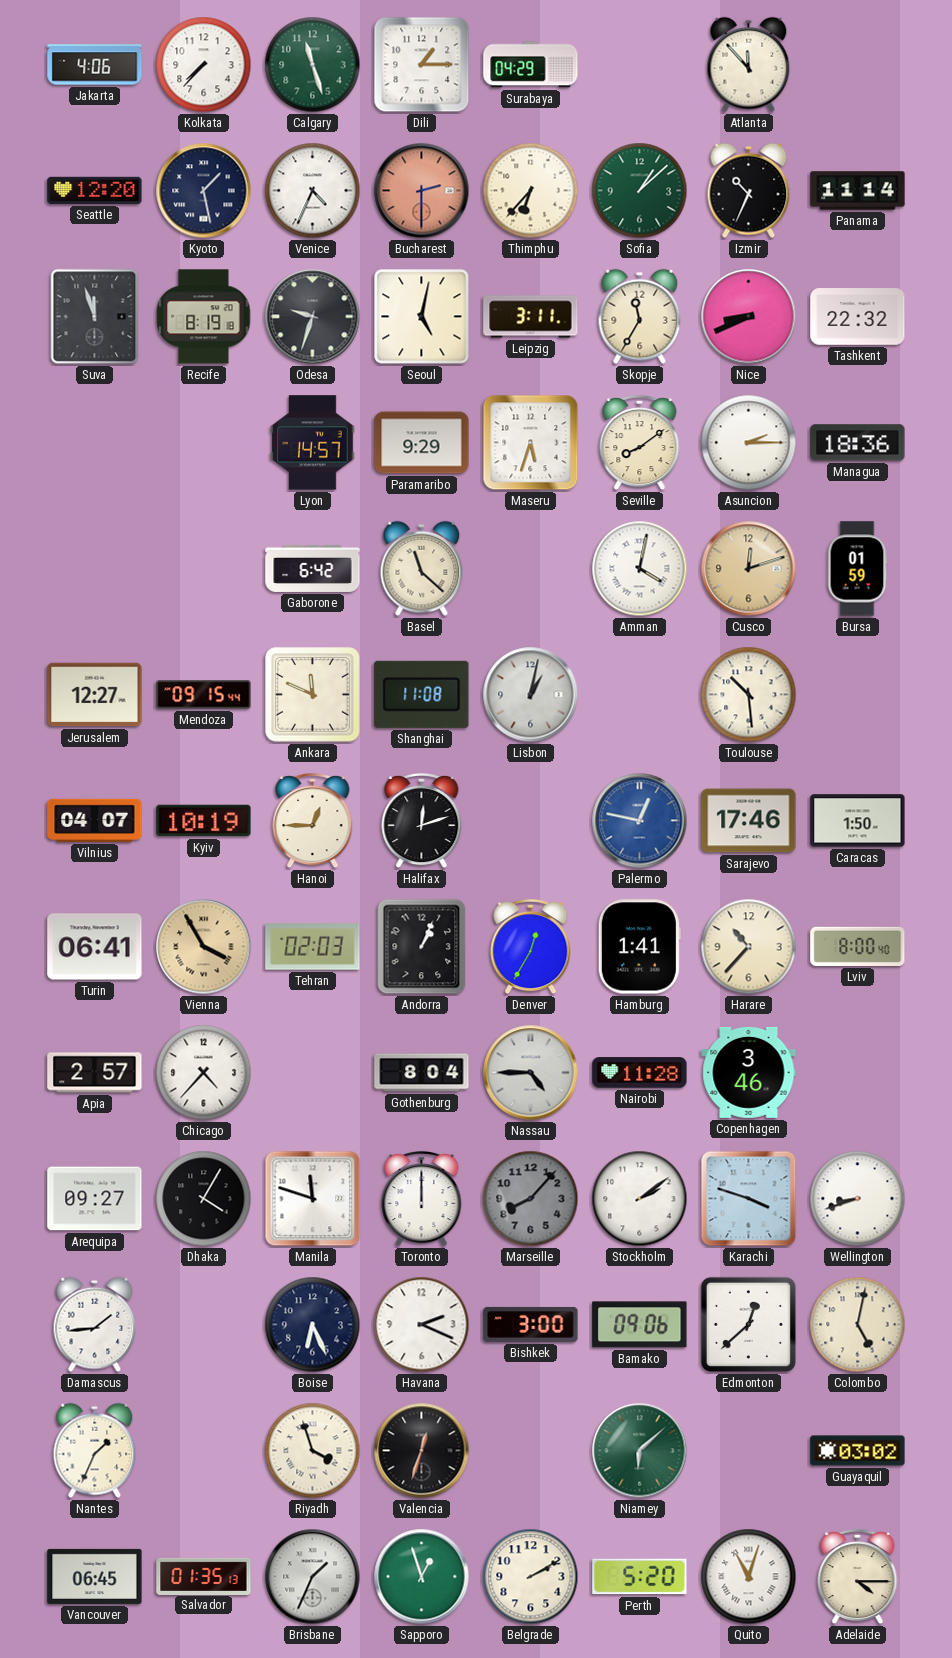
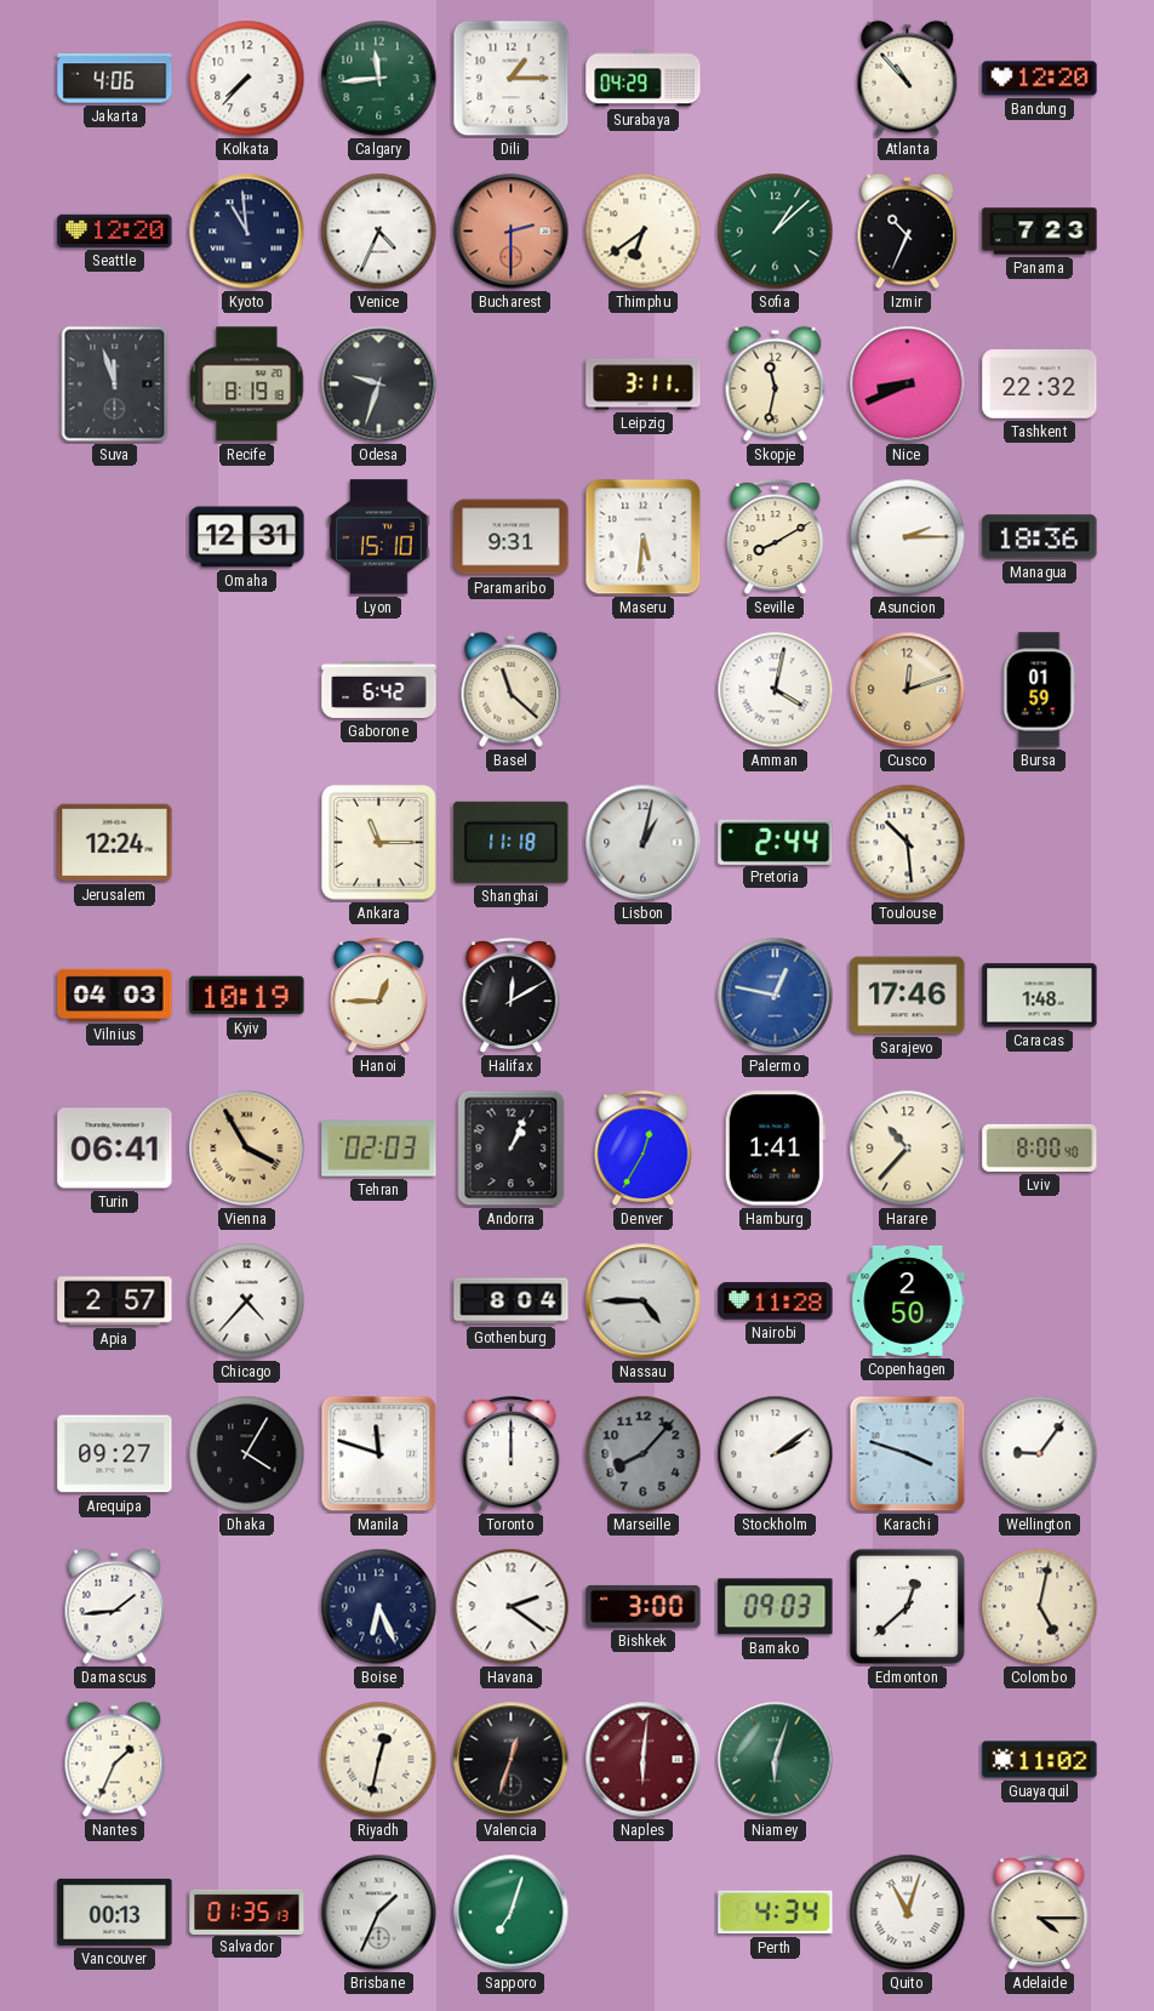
Calgary: 11:27 -> 11:44 (379, 79)
Atlanta: 11:53 -> 10:53 (908, 79)
Bandung: none -> 12:20 (1040, 79)
Kyoto: 1:28 -> 10:59 (247, 232)
Thimphu: 6:37 -> 6:39 (644, 232)
Panama: 11:14 -> 7:23 (1040, 232)
Seoul: 5:02 -> none (422, 317)
Skopje: 11:35 -> 11:32 (776, 384)
Omaha: none -> 12:31 (247, 537)
Lyon: 14:57 -> 15:10 (379, 537)
Paramaribo: 9:29 -> 9:31 (512, 537)
Maseru: 5:33 -> 5:31 (644, 537)
Seville: 8:09 -> 8:10 (776, 537)
Jerusalem: 12:27 -> 12:24 (115, 843)
Mendoza: 09:15 -> none (204, 695)
Ankara: 11:49 -> 11:15 (379, 843)
Shanghai: 11:08 -> 11:18 (512, 842)
Pretoria: none -> 2:44 (776, 842)
Vilnius: 04:07 -> 04:03 (115, 995)
Halifax: 12:12 -> 12:10 (512, 996)
Caracas: 1:50 -> 1:48 (1040, 996)
Copenhagen: 3:46 -> 2:50 (908, 1300)
Wellington: 8:42 -> 9:06 (1040, 1454)
Havana: 2:19 -> 2:21 (512, 1607)
Bamako: 09:06 -> 09:03 (776, 1607)
Riyadh: 3:57 -> 12:32 (379, 1760)
Naples: none -> 6:01 (644, 1760)
Niamey: 6:08 -> 6:03 (776, 1760)
Guayaquil: 03:02 -> 11:02 (1040, 1760)
Vancouver: 06:45 -> 00:13 (115, 1912)
Sapporo: 12:57 -> 7:03 (512, 1913)
Belgrade: 2:10 -> none (531, 1577)
Perth: 5:20 -> 4:34 (776, 1913)
